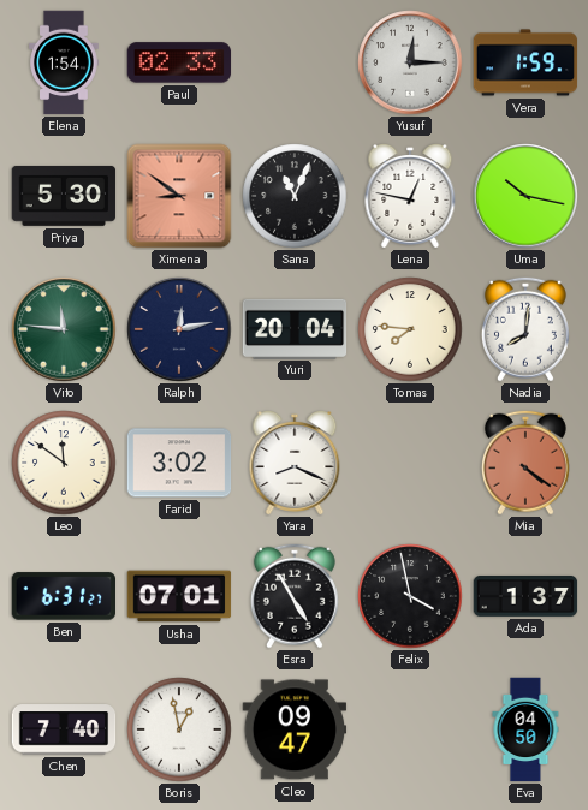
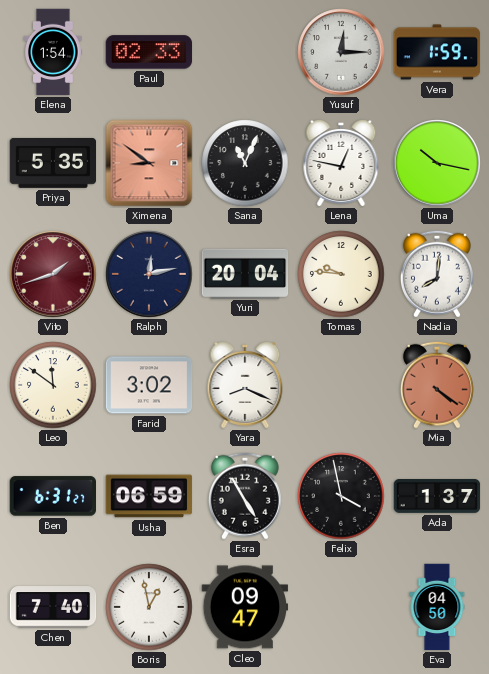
Priya: 5:30 -> 5:35 (53, 163)
Vito: 11:46 -> 1:42 (53, 274)
Vito dial: green -> burgundy (53, 274)
Tomas: 7:46 -> 9:46 (341, 274)
Usha: 07:01 -> 06:59 (149, 496)
